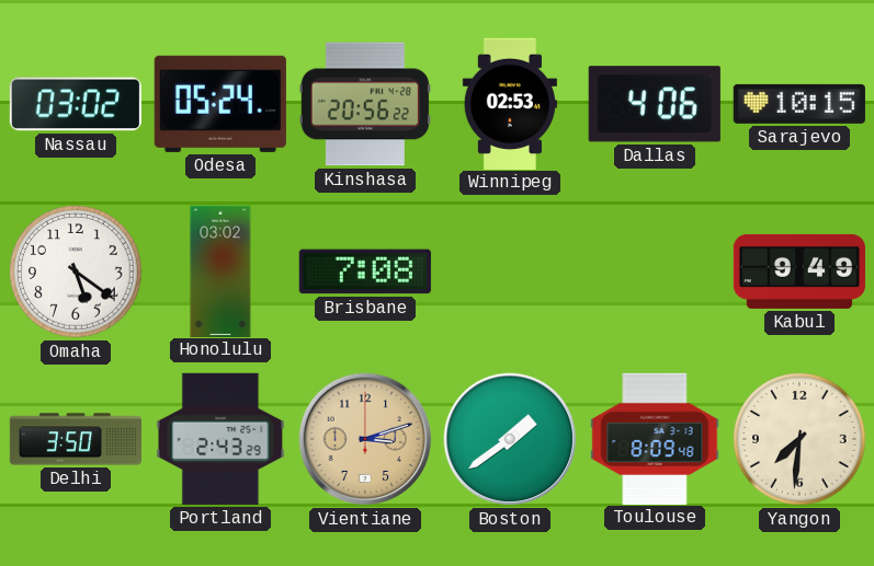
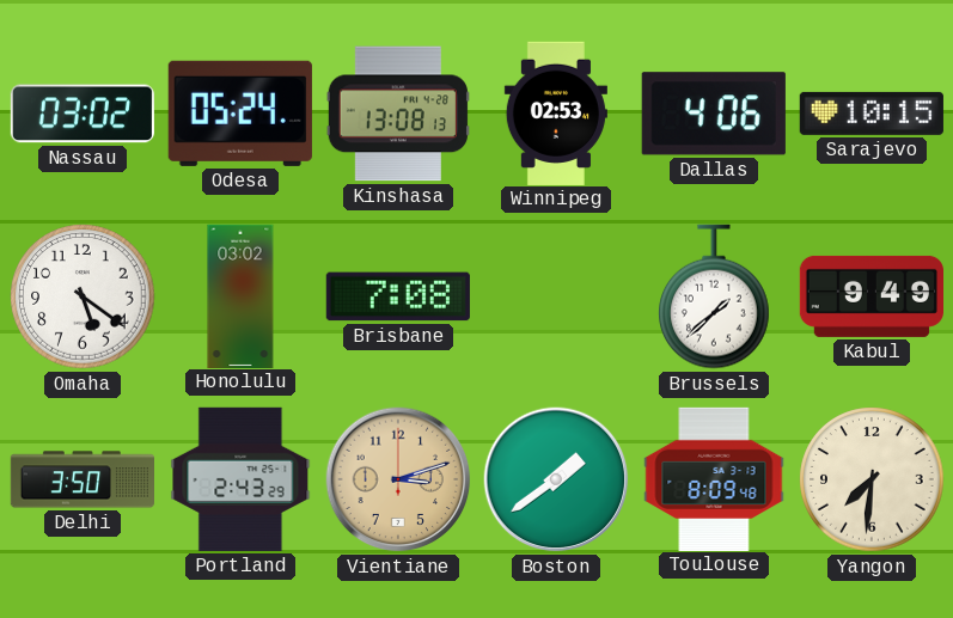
Kinshasa: 20:56 -> 13:08 (398, 114)
Brussels: none -> 1:38 (715, 296)
